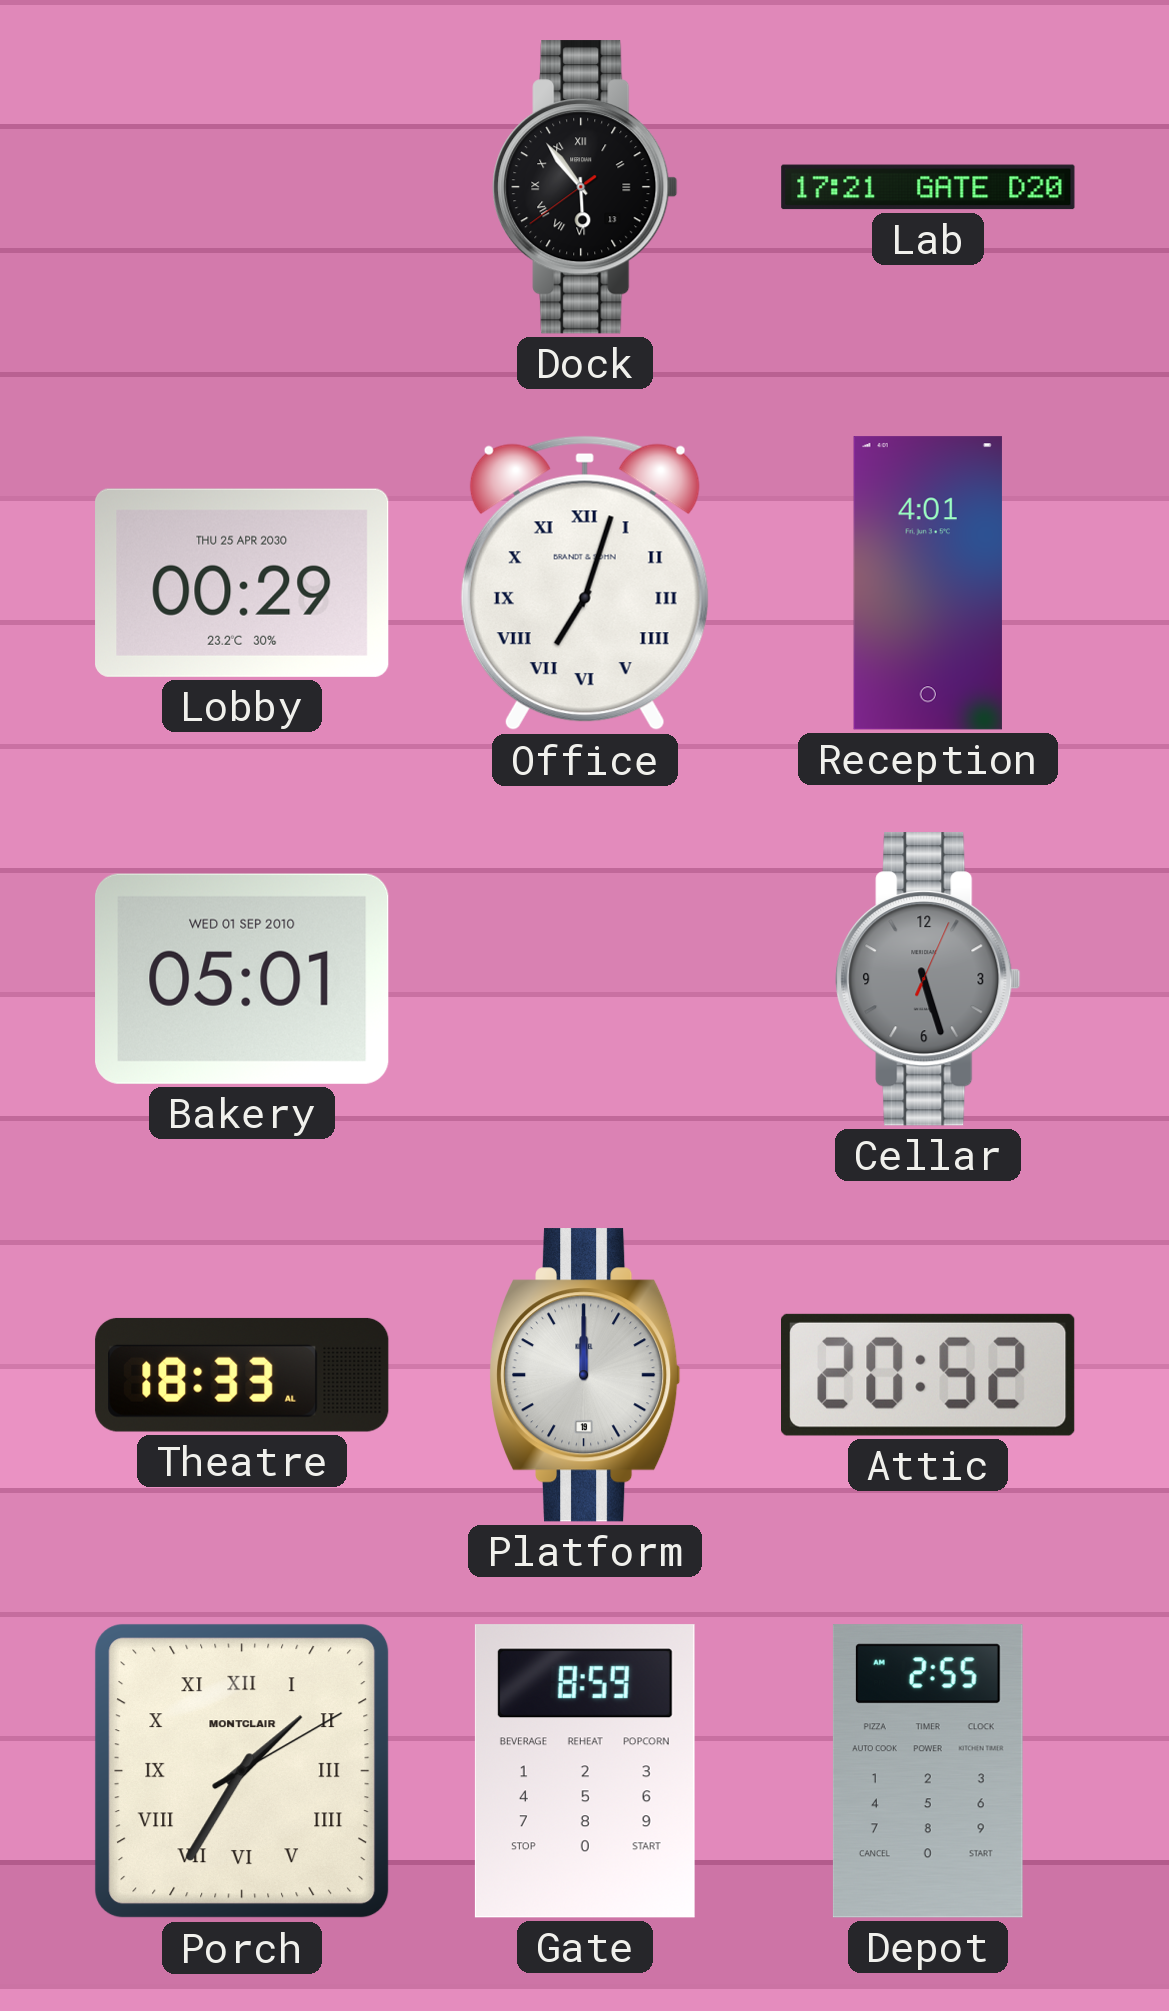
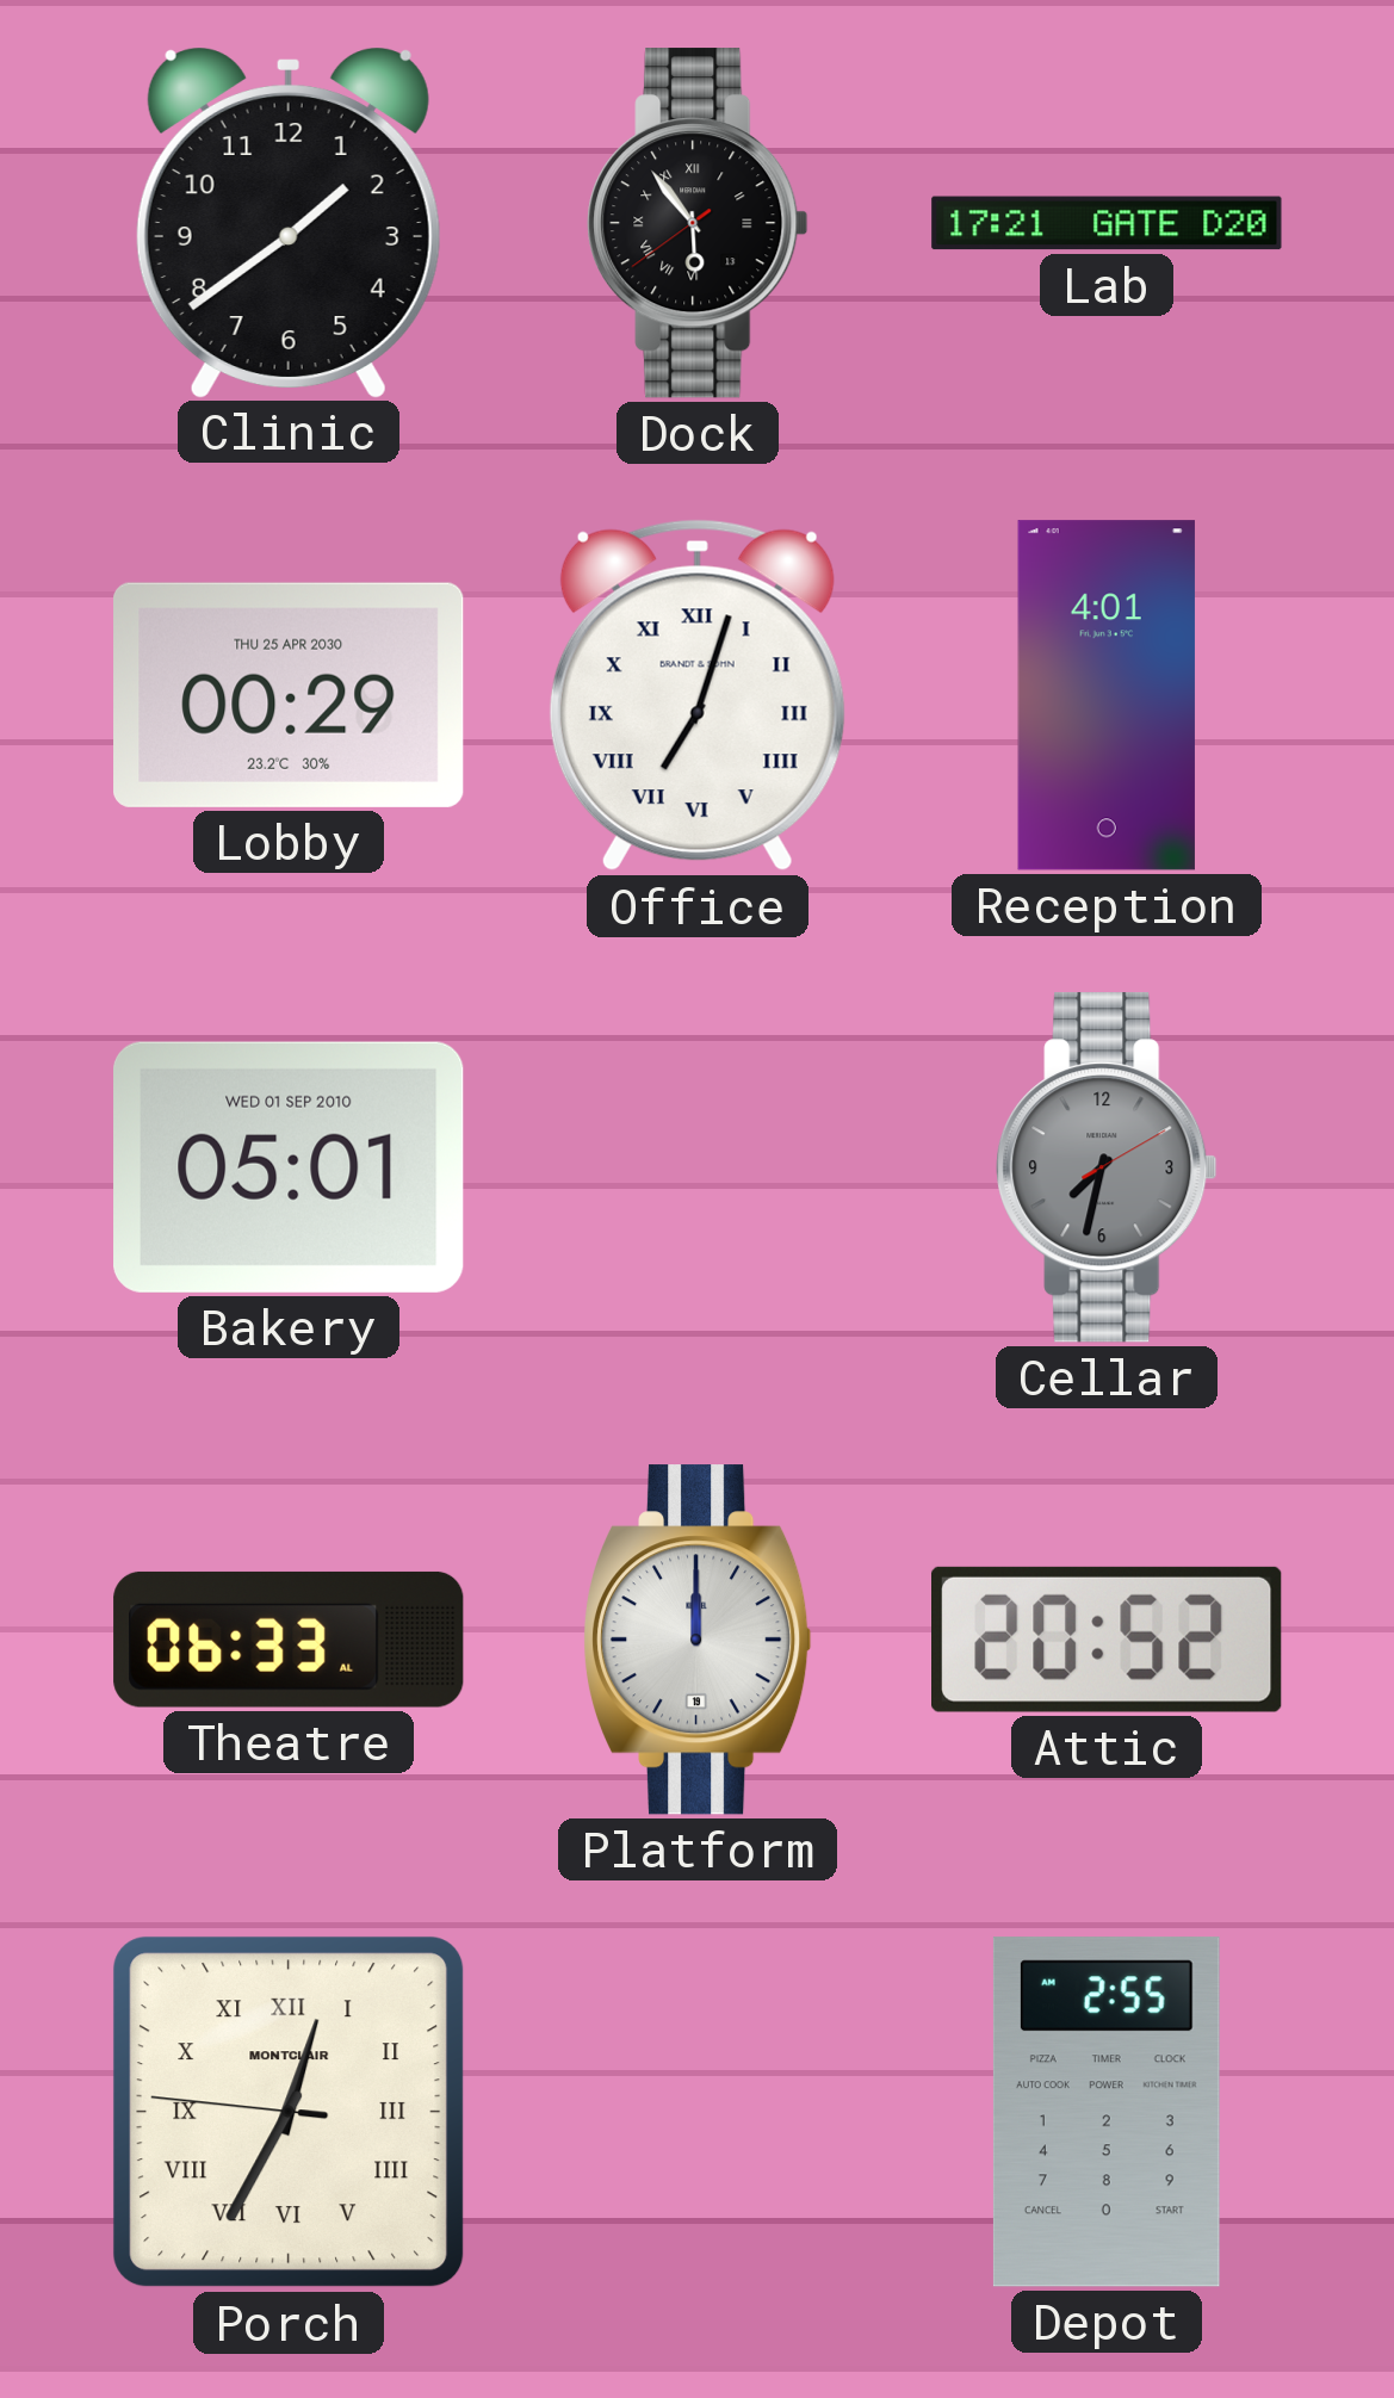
Clinic: none -> 1:39 (289, 223)
Cellar: 5:27 -> 7:32 (1107, 1167)
Theatre: 18:33 -> 06:33 (289, 1640)
Porch: 1:35 -> 12:34 (289, 2112)
Gate: 8:59 -> none (585, 1771)
